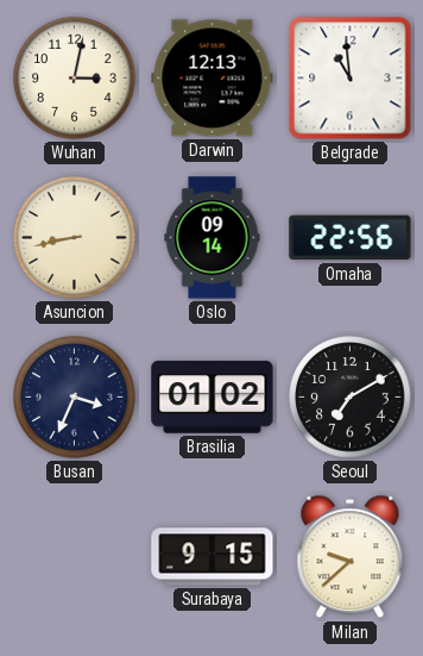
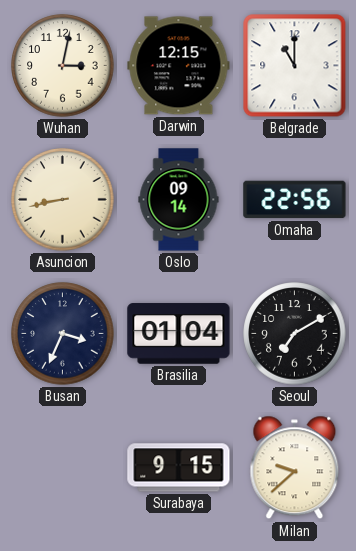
Darwin: 12:13 -> 12:15 (179, 66)
Belgrade: 10:59 -> 11:00 (295, 66)
Brasilia: 01:02 -> 01:04 (179, 334)
